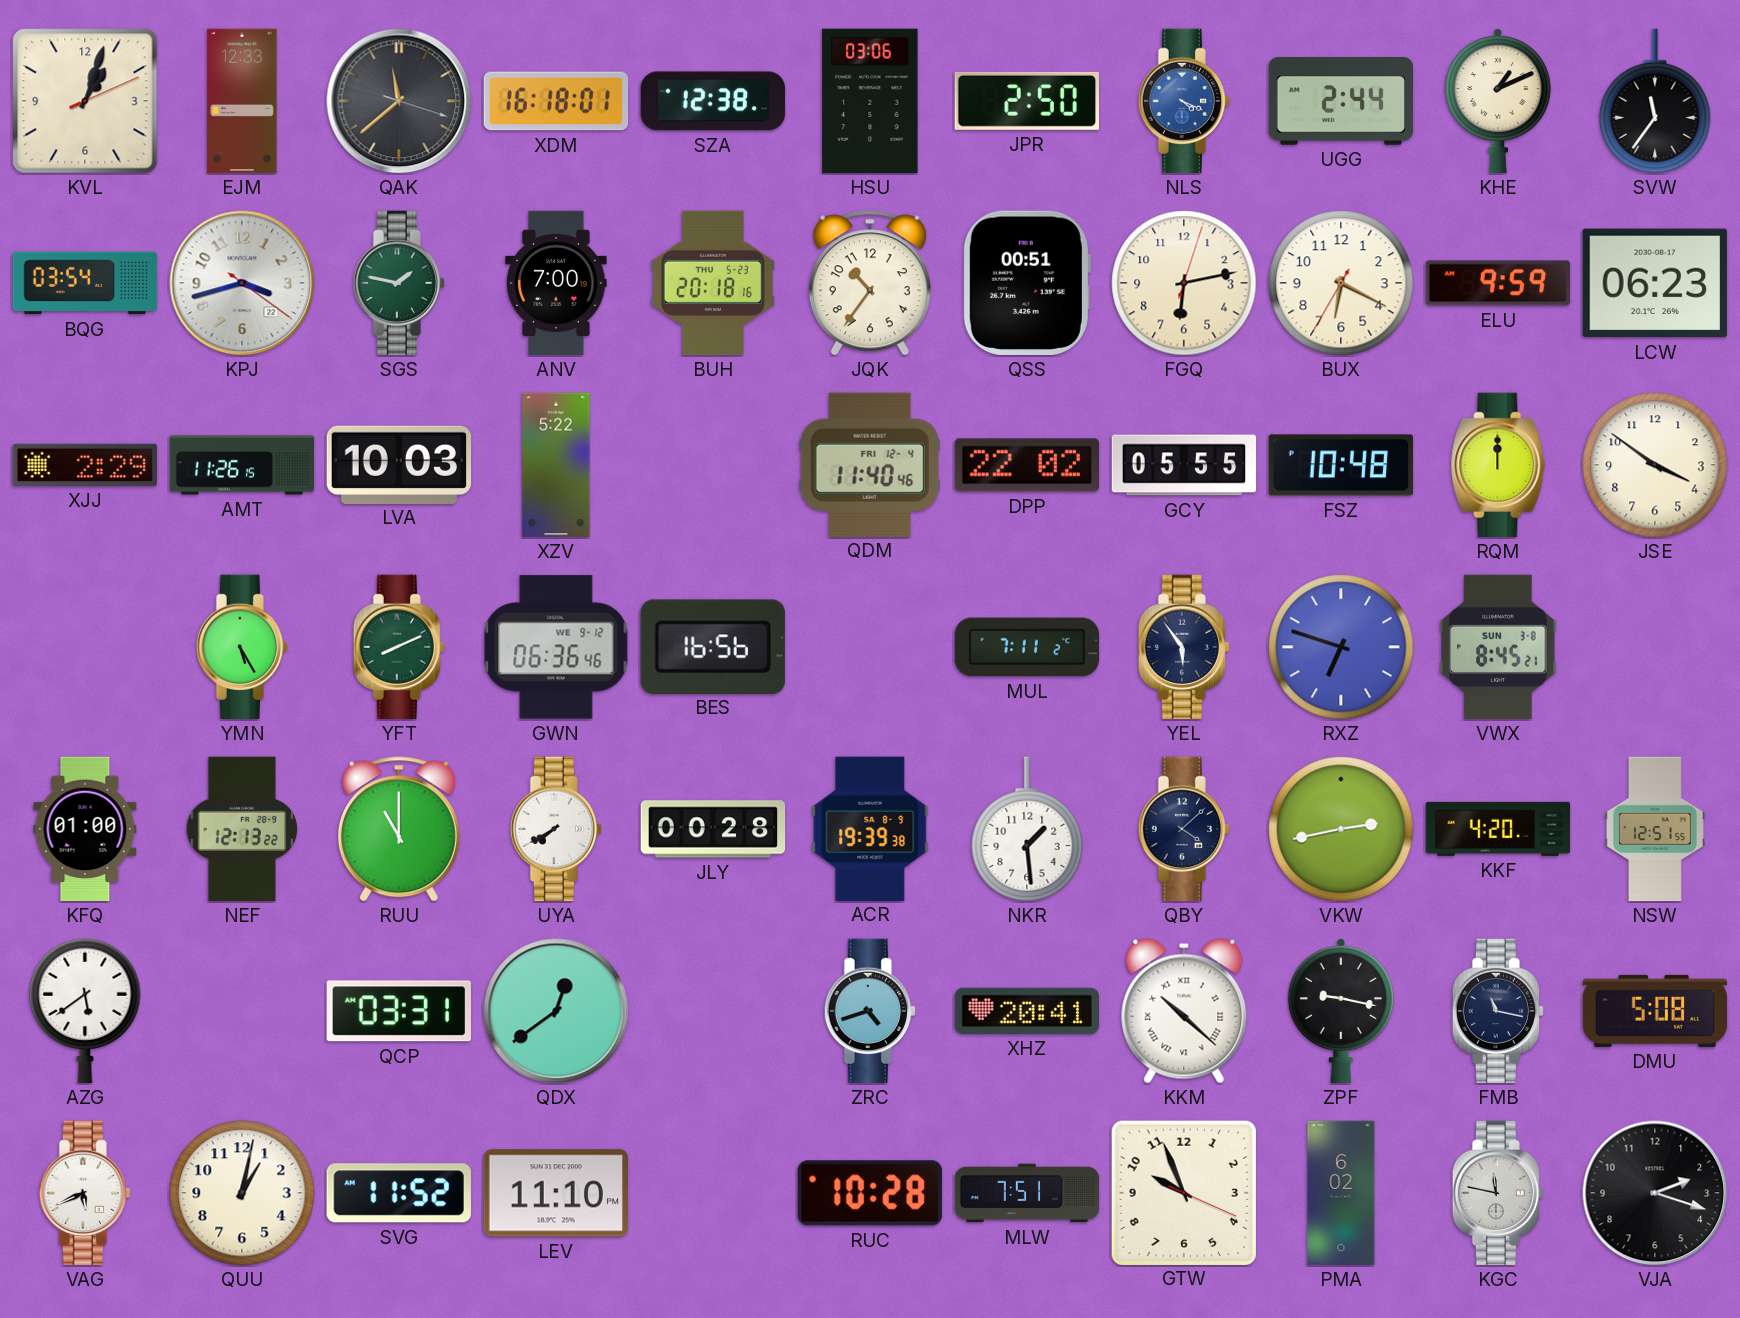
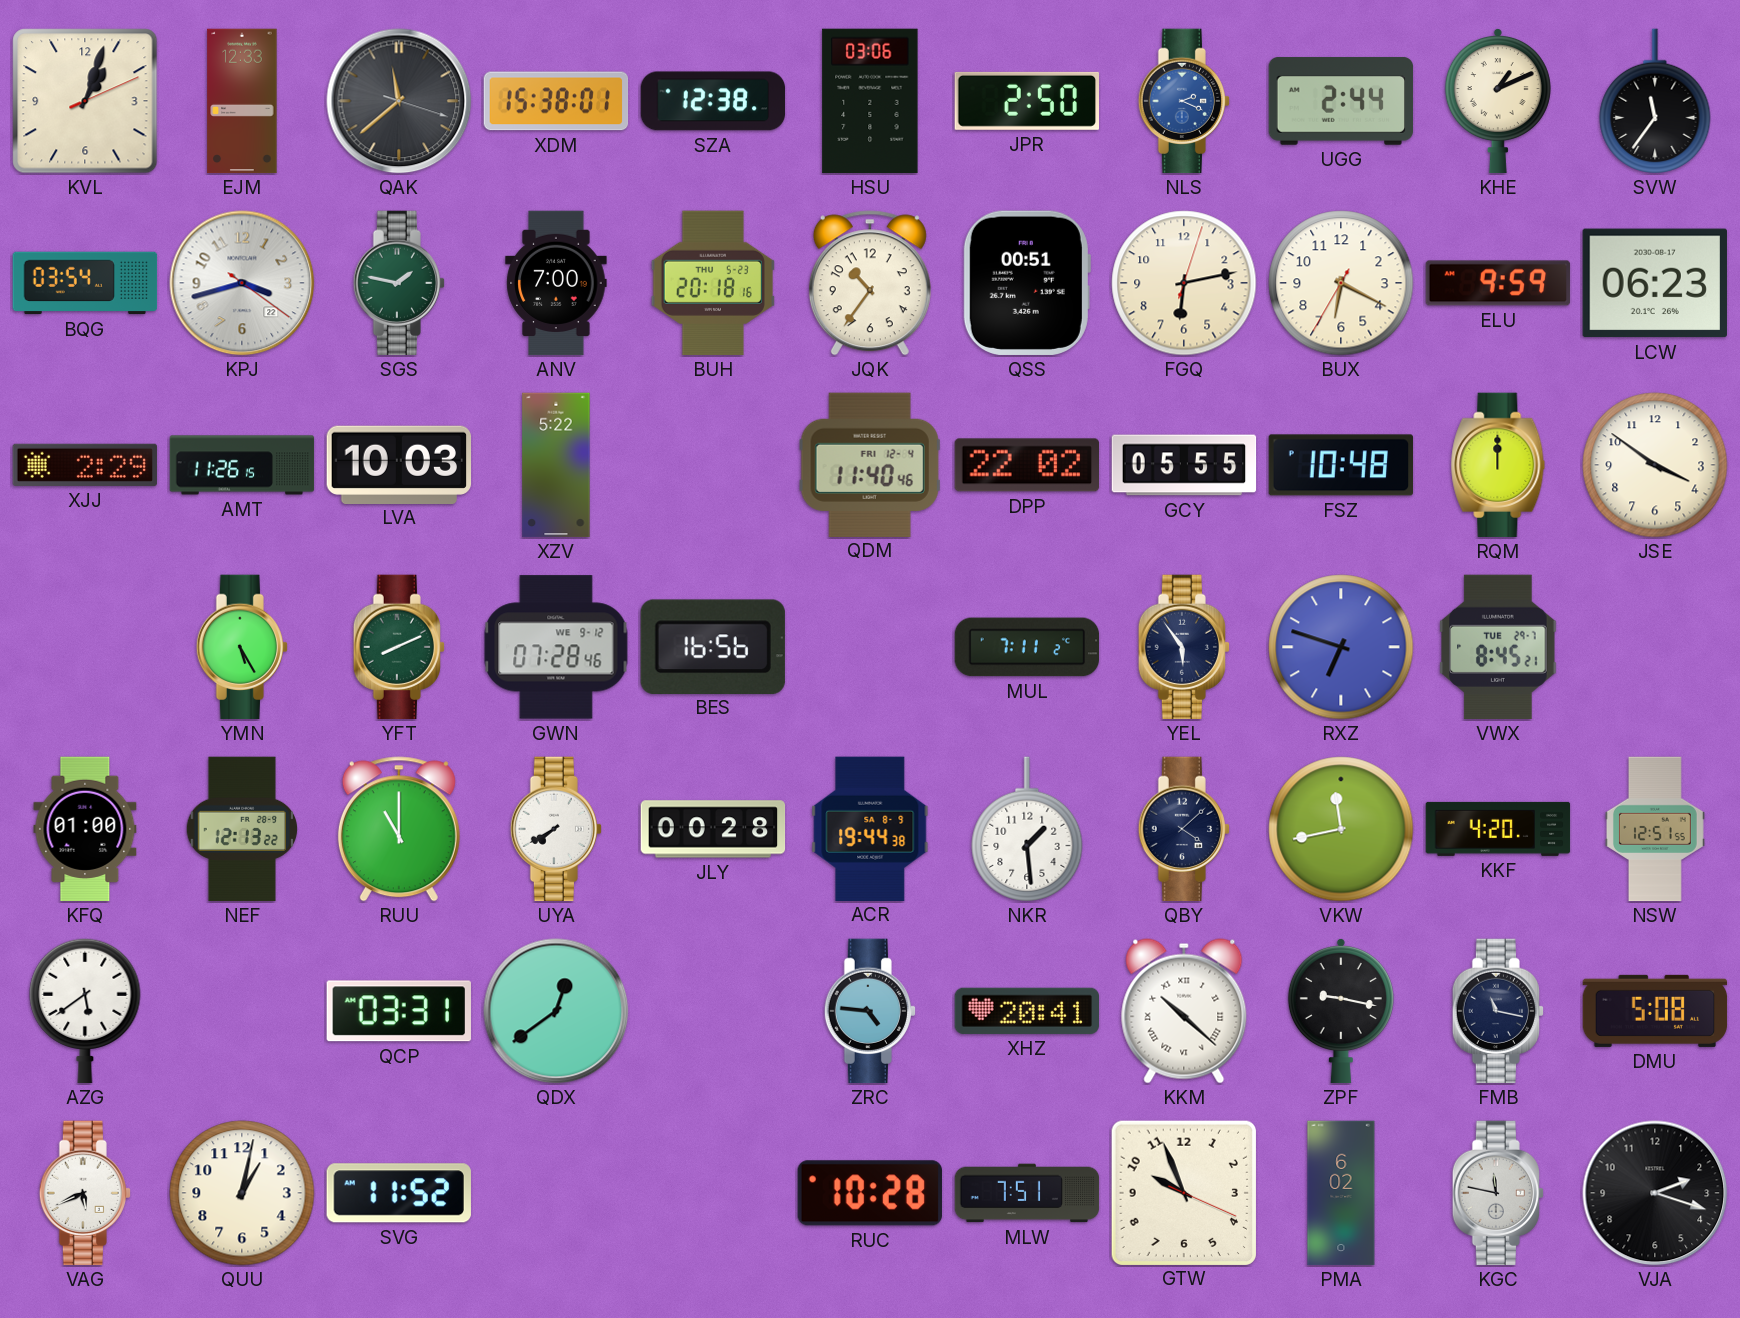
XDM: 16:18 -> 15:38 (556, 101)
NLS: 4:19 -> 2:19 (1183, 101)
GWN: 06:36 -> 07:28 (556, 647)
VWX date: SUN 3-8 -> TUE 29-7 (1498, 647)
ACR: 19:39 -> 19:44 (870, 828)
VKW: 2:43 -> 11:43 (1341, 829)
ZRC: 4:42 -> 4:46 (869, 1011)
LEV: 11:10 -> none (555, 1193)
